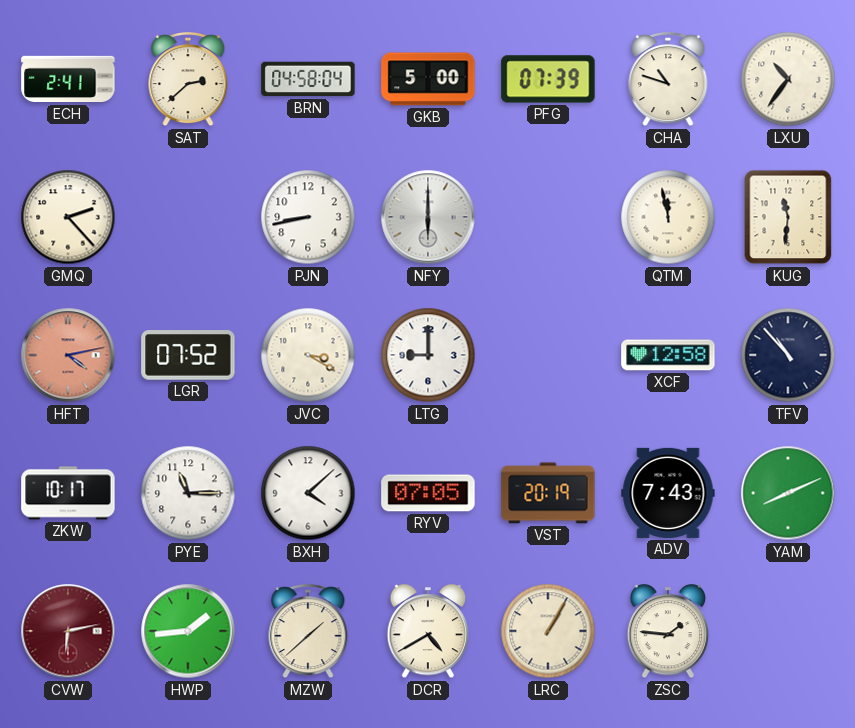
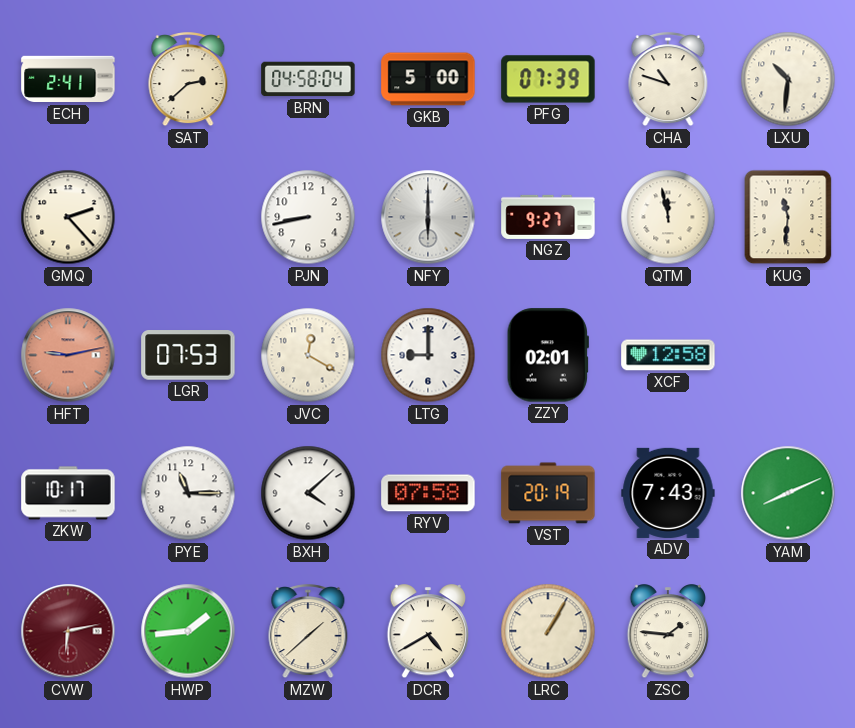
LXU: 10:36 -> 10:31 (788, 79)
NGZ: none -> 9:27 (548, 217)
HFT: 4:13 -> 9:13 (68, 355)
LGR: 07:52 -> 07:53 (188, 355)
JVC: 3:20 -> 12:20 (308, 355)
ZZY: none -> 02:01 (548, 355)
TFV: 10:53 -> none (788, 355)
RYV: 07:05 -> 07:58 (428, 493)
